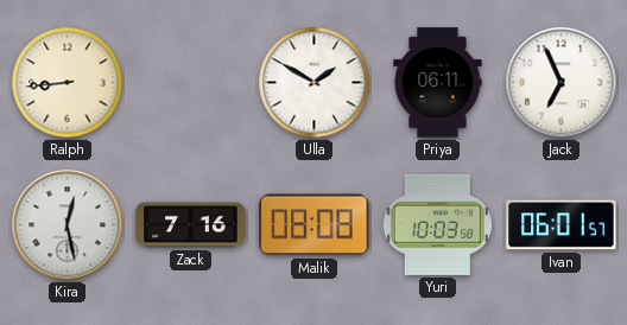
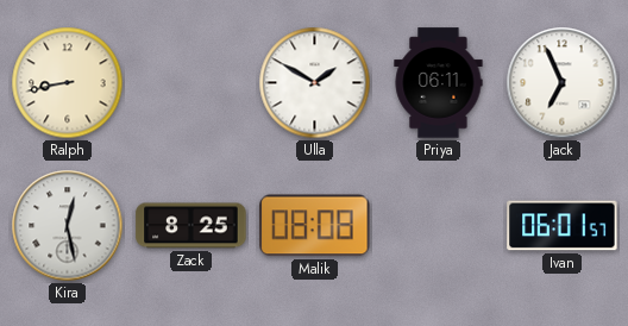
Ralph: 8:44 -> 8:43 (68, 83)
Zack: 7:16 -> 8:25 (191, 226)
Yuri: 10:03 -> none (437, 224)
